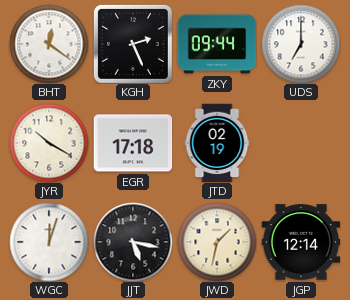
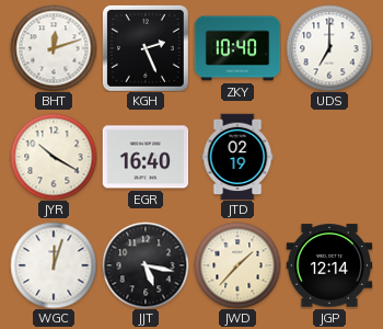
BHT: 12:21 -> 12:12 (54, 48)
ZKY: 09:44 -> 10:40 (237, 48)
EGR: 17:18 -> 16:40 (146, 157)
JWD: 1:32 -> 1:37 (237, 265)
